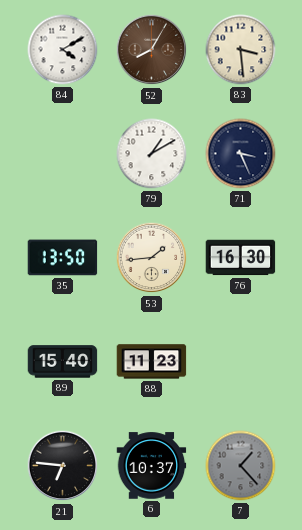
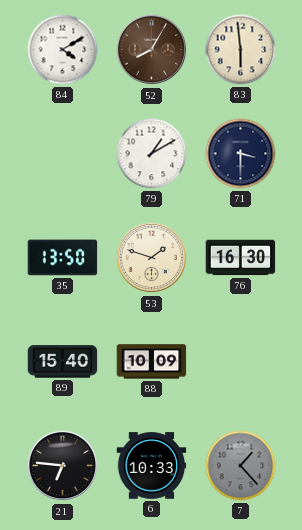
83: 3:29 -> 5:59 (241, 50)
71: 3:26 -> 3:30 (241, 154)
53: 1:44 -> 1:48 (152, 258)
88: 11:23 -> 10:09 (152, 362)
6: 10:37 -> 10:33 (152, 466)
